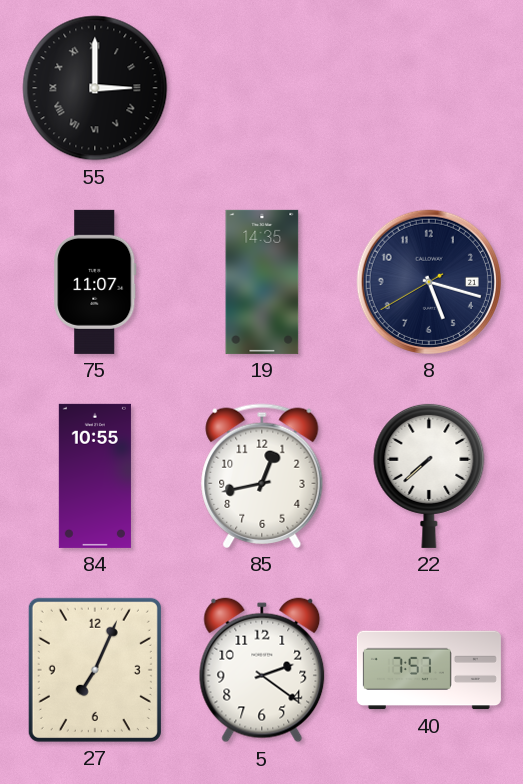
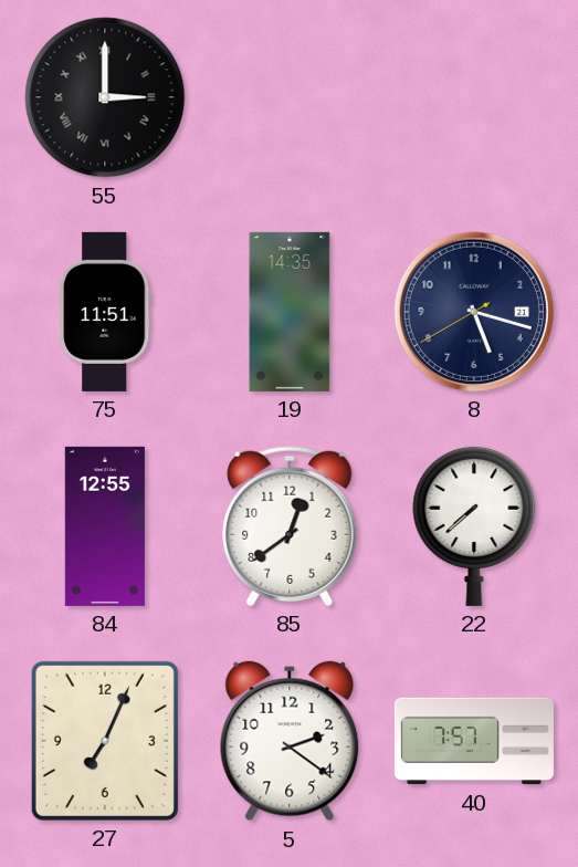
75: 11:07 -> 11:51 (105, 312)
84: 10:55 -> 12:55 (105, 526)
85: 12:43 -> 12:39 (290, 526)
